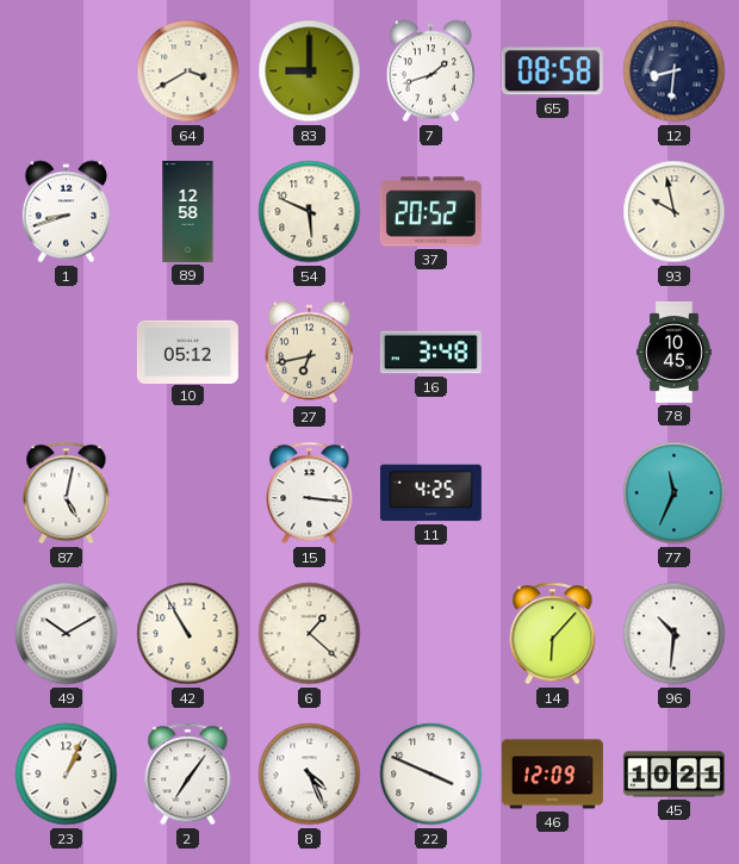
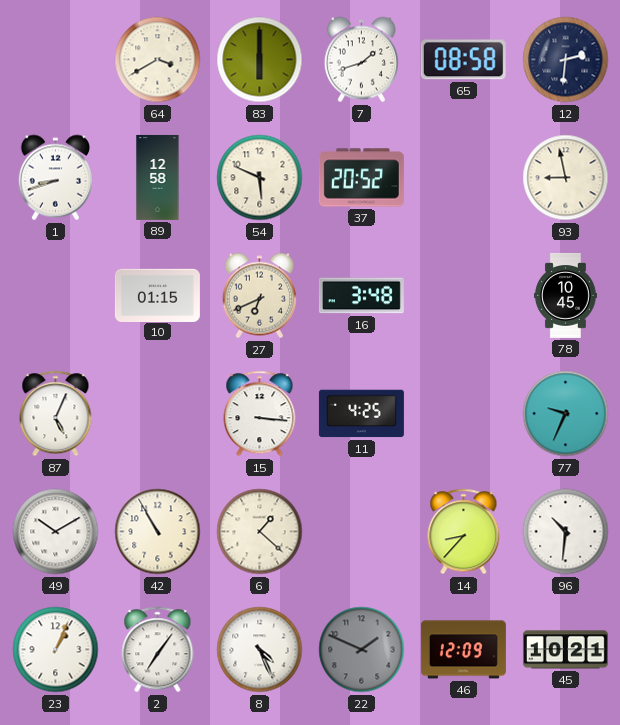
83: 9:00 -> 6:00 (260, 60)
12: 8:31 -> 2:31 (566, 60)
93: 9:58 -> 8:58 (566, 178)
10: 05:12 -> 01:15 (157, 295)
27: 6:43 -> 6:41 (259, 296)
87: 5:02 -> 5:04 (56, 414)
77: 11:34 -> 9:34 (566, 414)
14: 6:07 -> 8:37 (464, 532)
22: 3:49 -> 1:49 (362, 650)
22 dial: white -> grey (362, 650)
